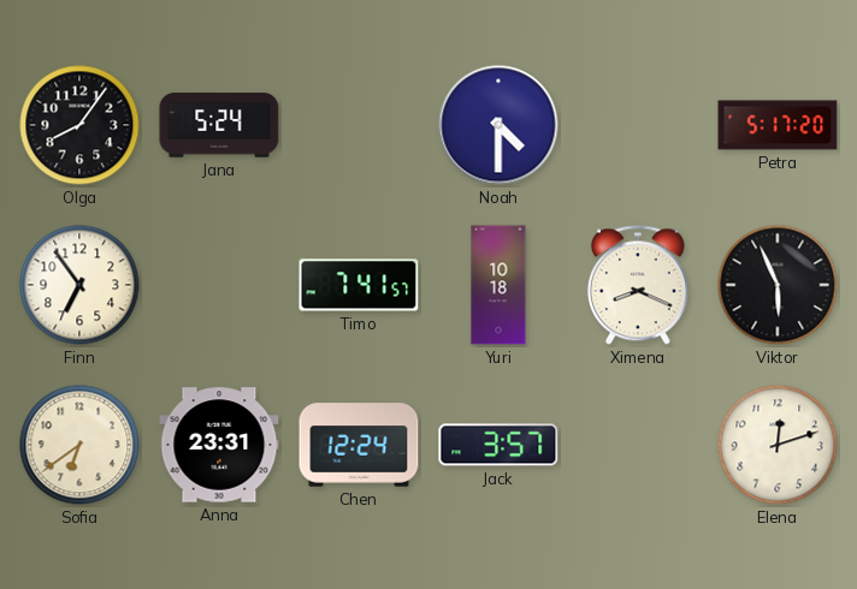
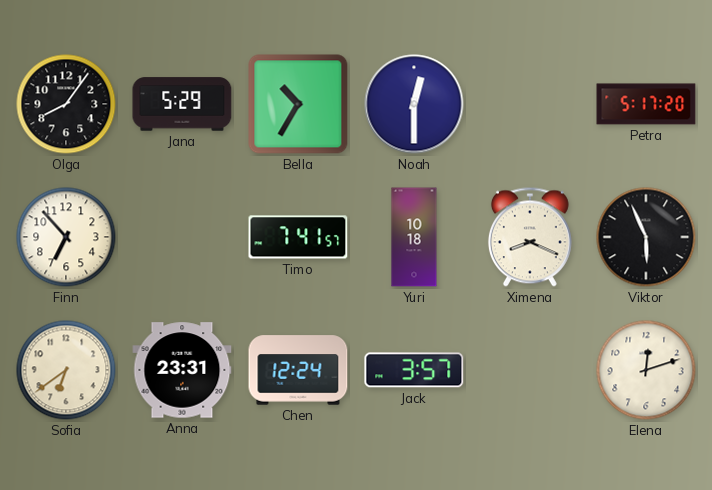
Jana: 5:24 -> 5:29 (182, 104)
Bella: none -> 10:35 (298, 104)
Noah: 4:30 -> 12:30 (414, 104)
Finn: 6:54 -> 6:53 (66, 237)
